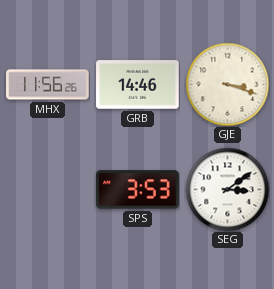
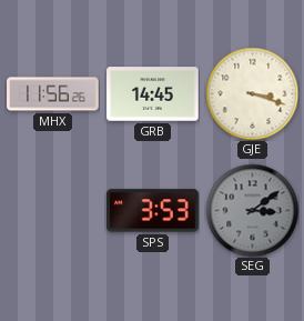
GRB: 14:46 -> 14:45 (153, 94)
SEG dial: white -> grey (252, 210)
